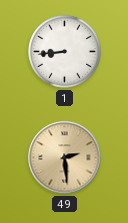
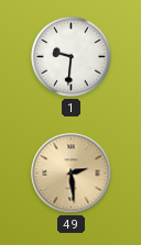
1: 8:44 -> 9:31 (72, 57)
